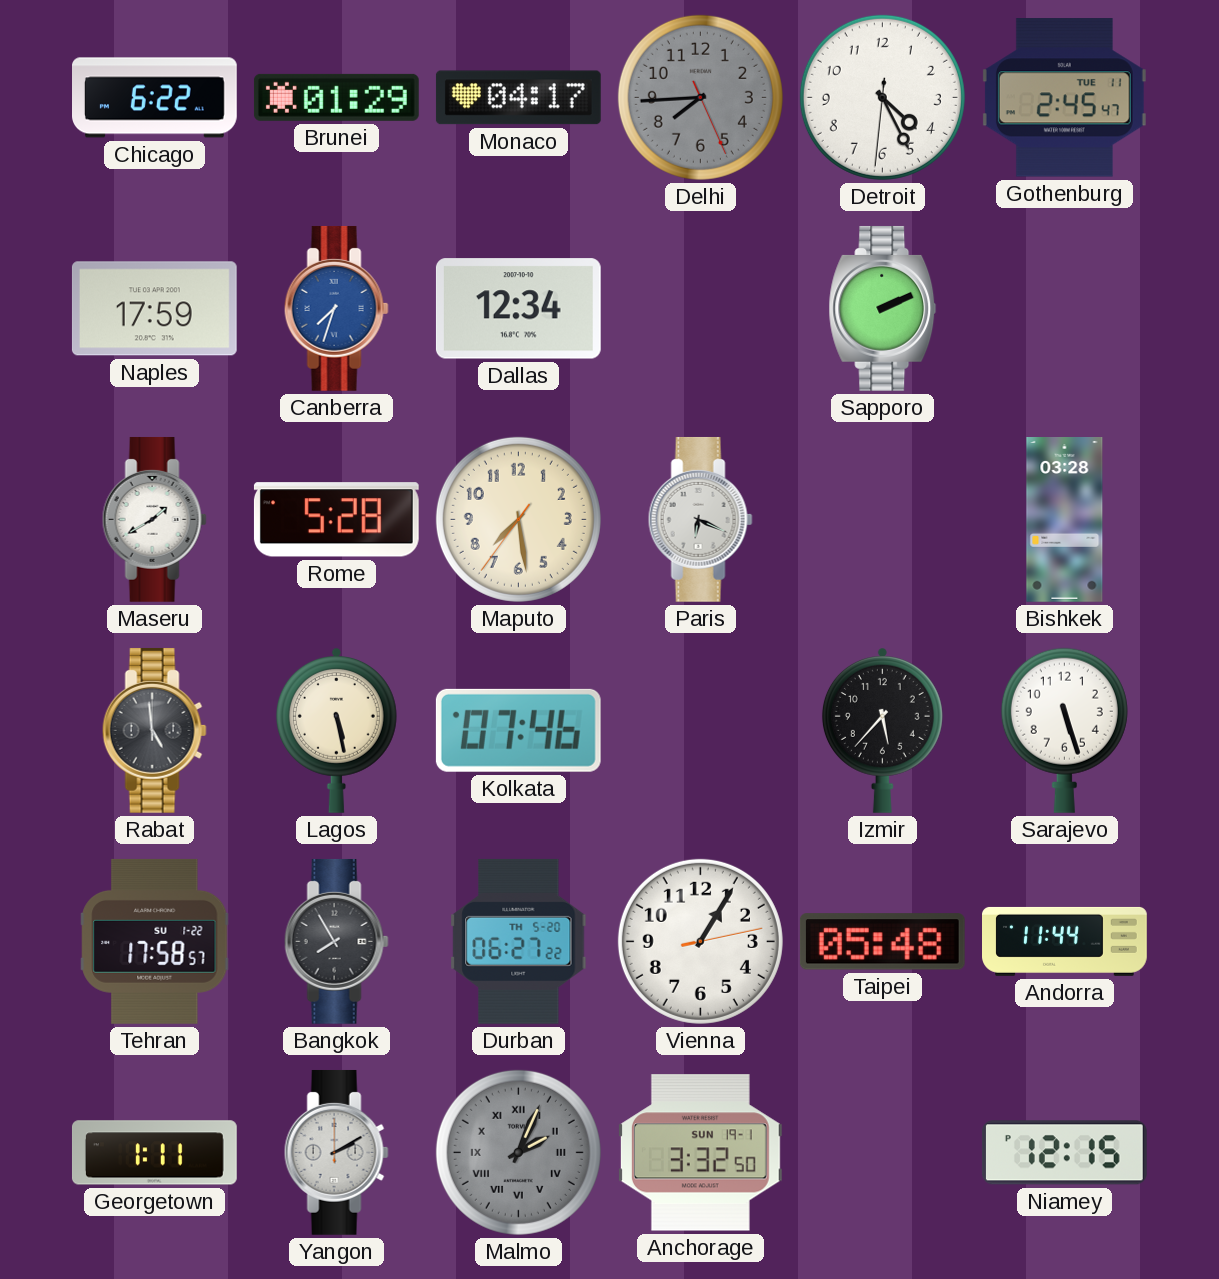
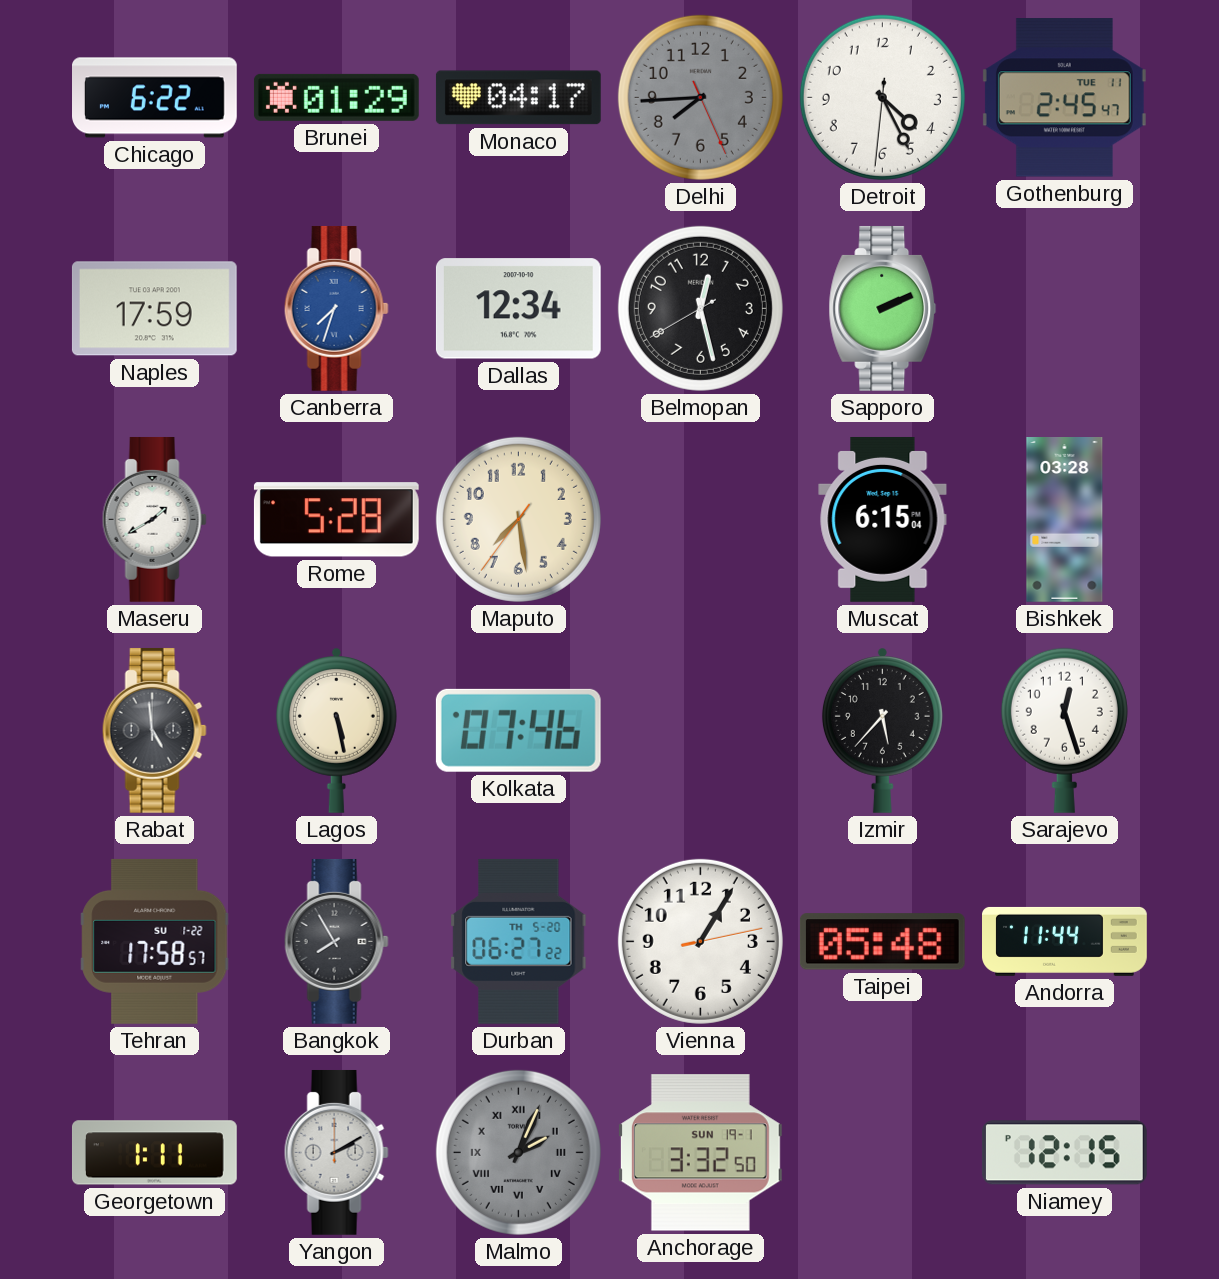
Belmopan: none -> 12:27 (700, 308)
Paris: 6:19 -> none (700, 519)
Muscat: none -> 6:15 (883, 519)
Sarajevo: 5:27 -> 12:27 (1064, 730)
